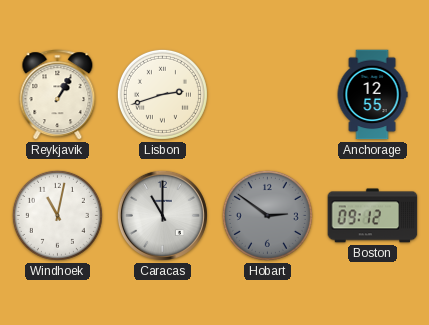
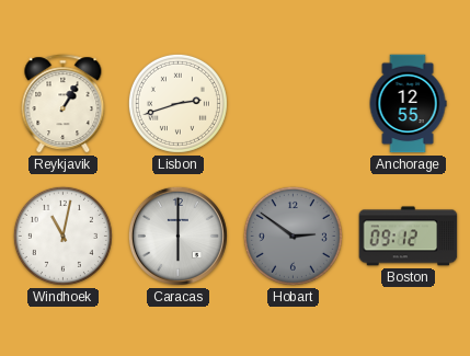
Caracas: 11:00 -> 6:00 (177, 236)
